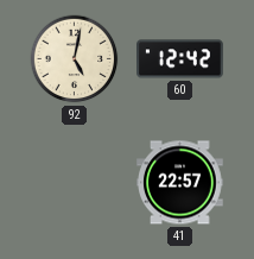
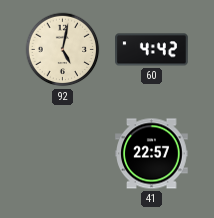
60: 12:42 -> 4:42 (152, 50)
